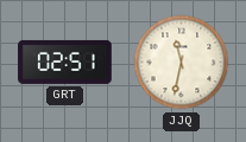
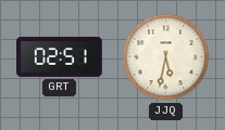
JJQ: 11:32 -> 5:32 (166, 57)
